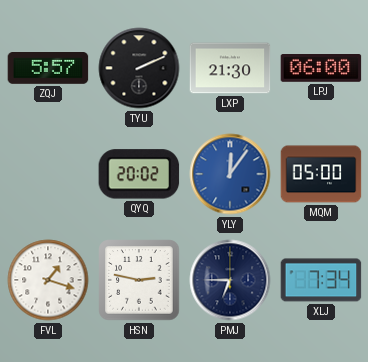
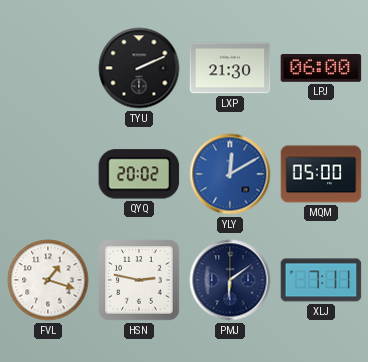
ZQJ: 5:57 -> none (48, 69)
YLY: 12:06 -> 12:10 (230, 174)
PMJ: 6:45 -> 6:09 (230, 280)
XLJ: 7:34 -> 7:11 (321, 280)
